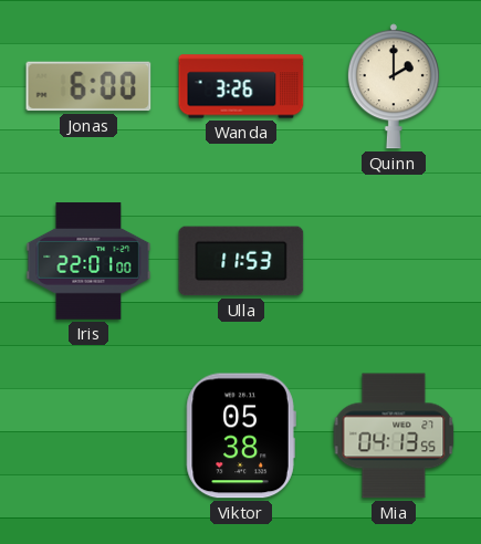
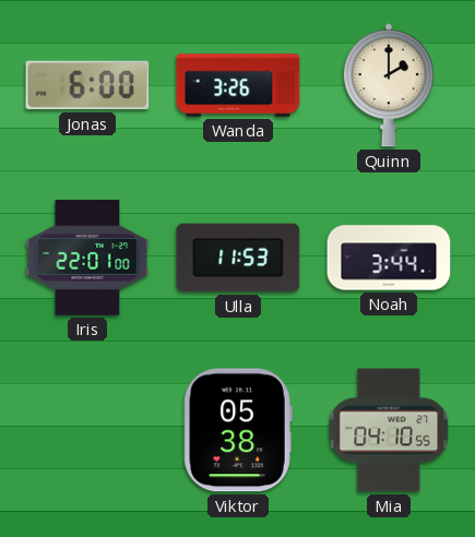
Noah: none -> 3:44 (389, 258)
Mia: 04:13 -> 04:10 (389, 430)
